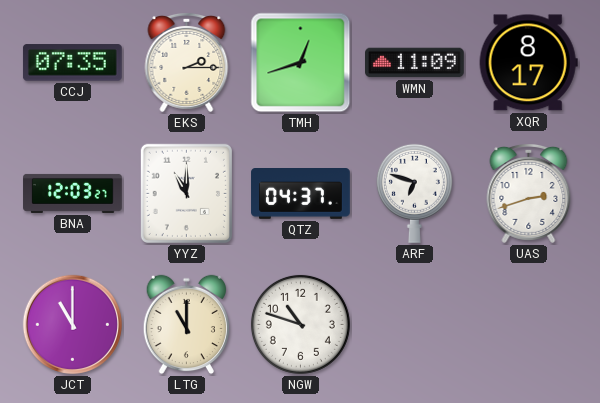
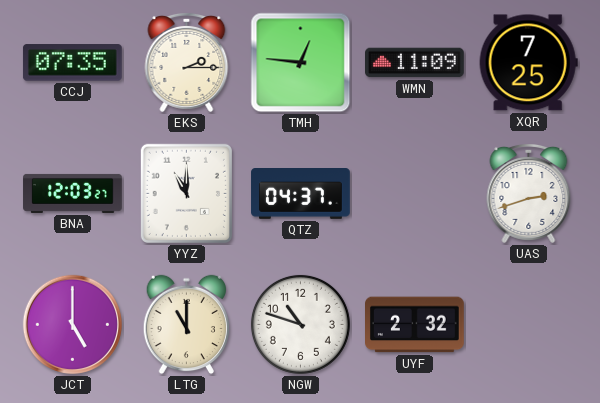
TMH: 12:42 -> 12:46 (301, 63)
XQR: 8:17 -> 7:25 (528, 63)
ARF: 6:48 -> none (414, 193)
JCT: 11:00 -> 5:00 (72, 324)
UYF: none -> 2:32 (415, 325)
